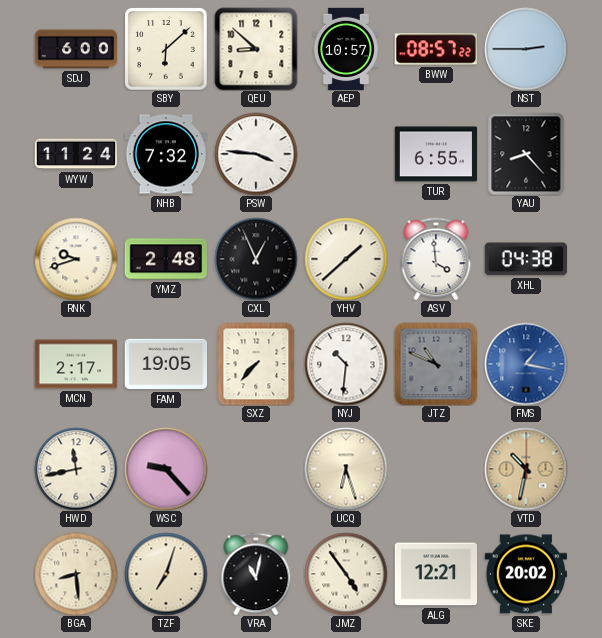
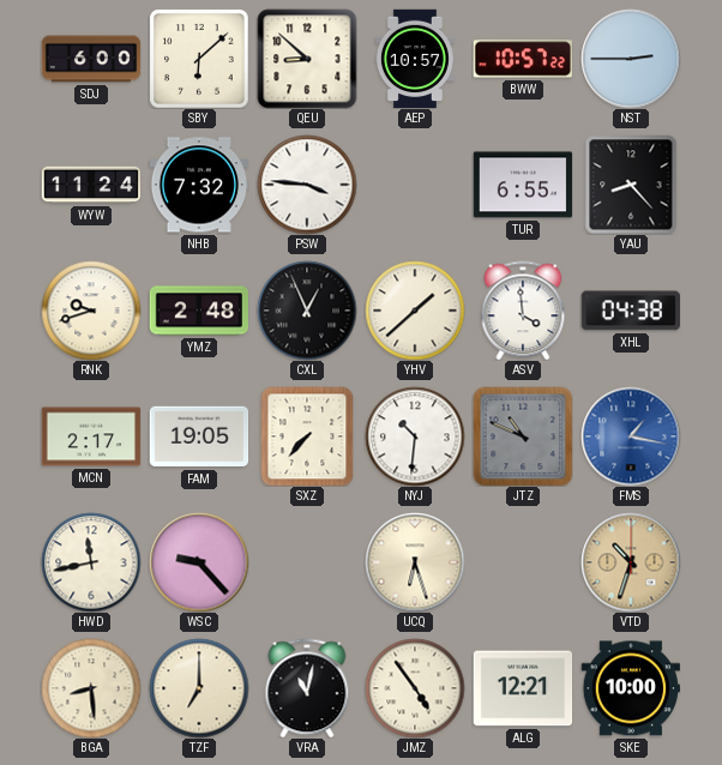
BWW: 08:57 -> 10:57 (522, 59)
VTD: 10:32 -> 10:33 (631, 562)
TZF: 7:03 -> 7:00 (199, 688)
SKE: 20:02 -> 10:00 (630, 688)
